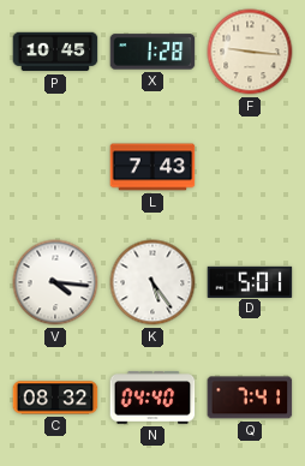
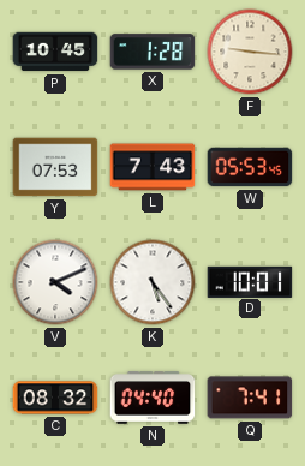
Y: none -> 07:53 (55, 167)
W: none -> 05:53 (250, 167)
V: 4:16 -> 4:11 (55, 282)
D: 5:01 -> 10:01 (250, 281)
